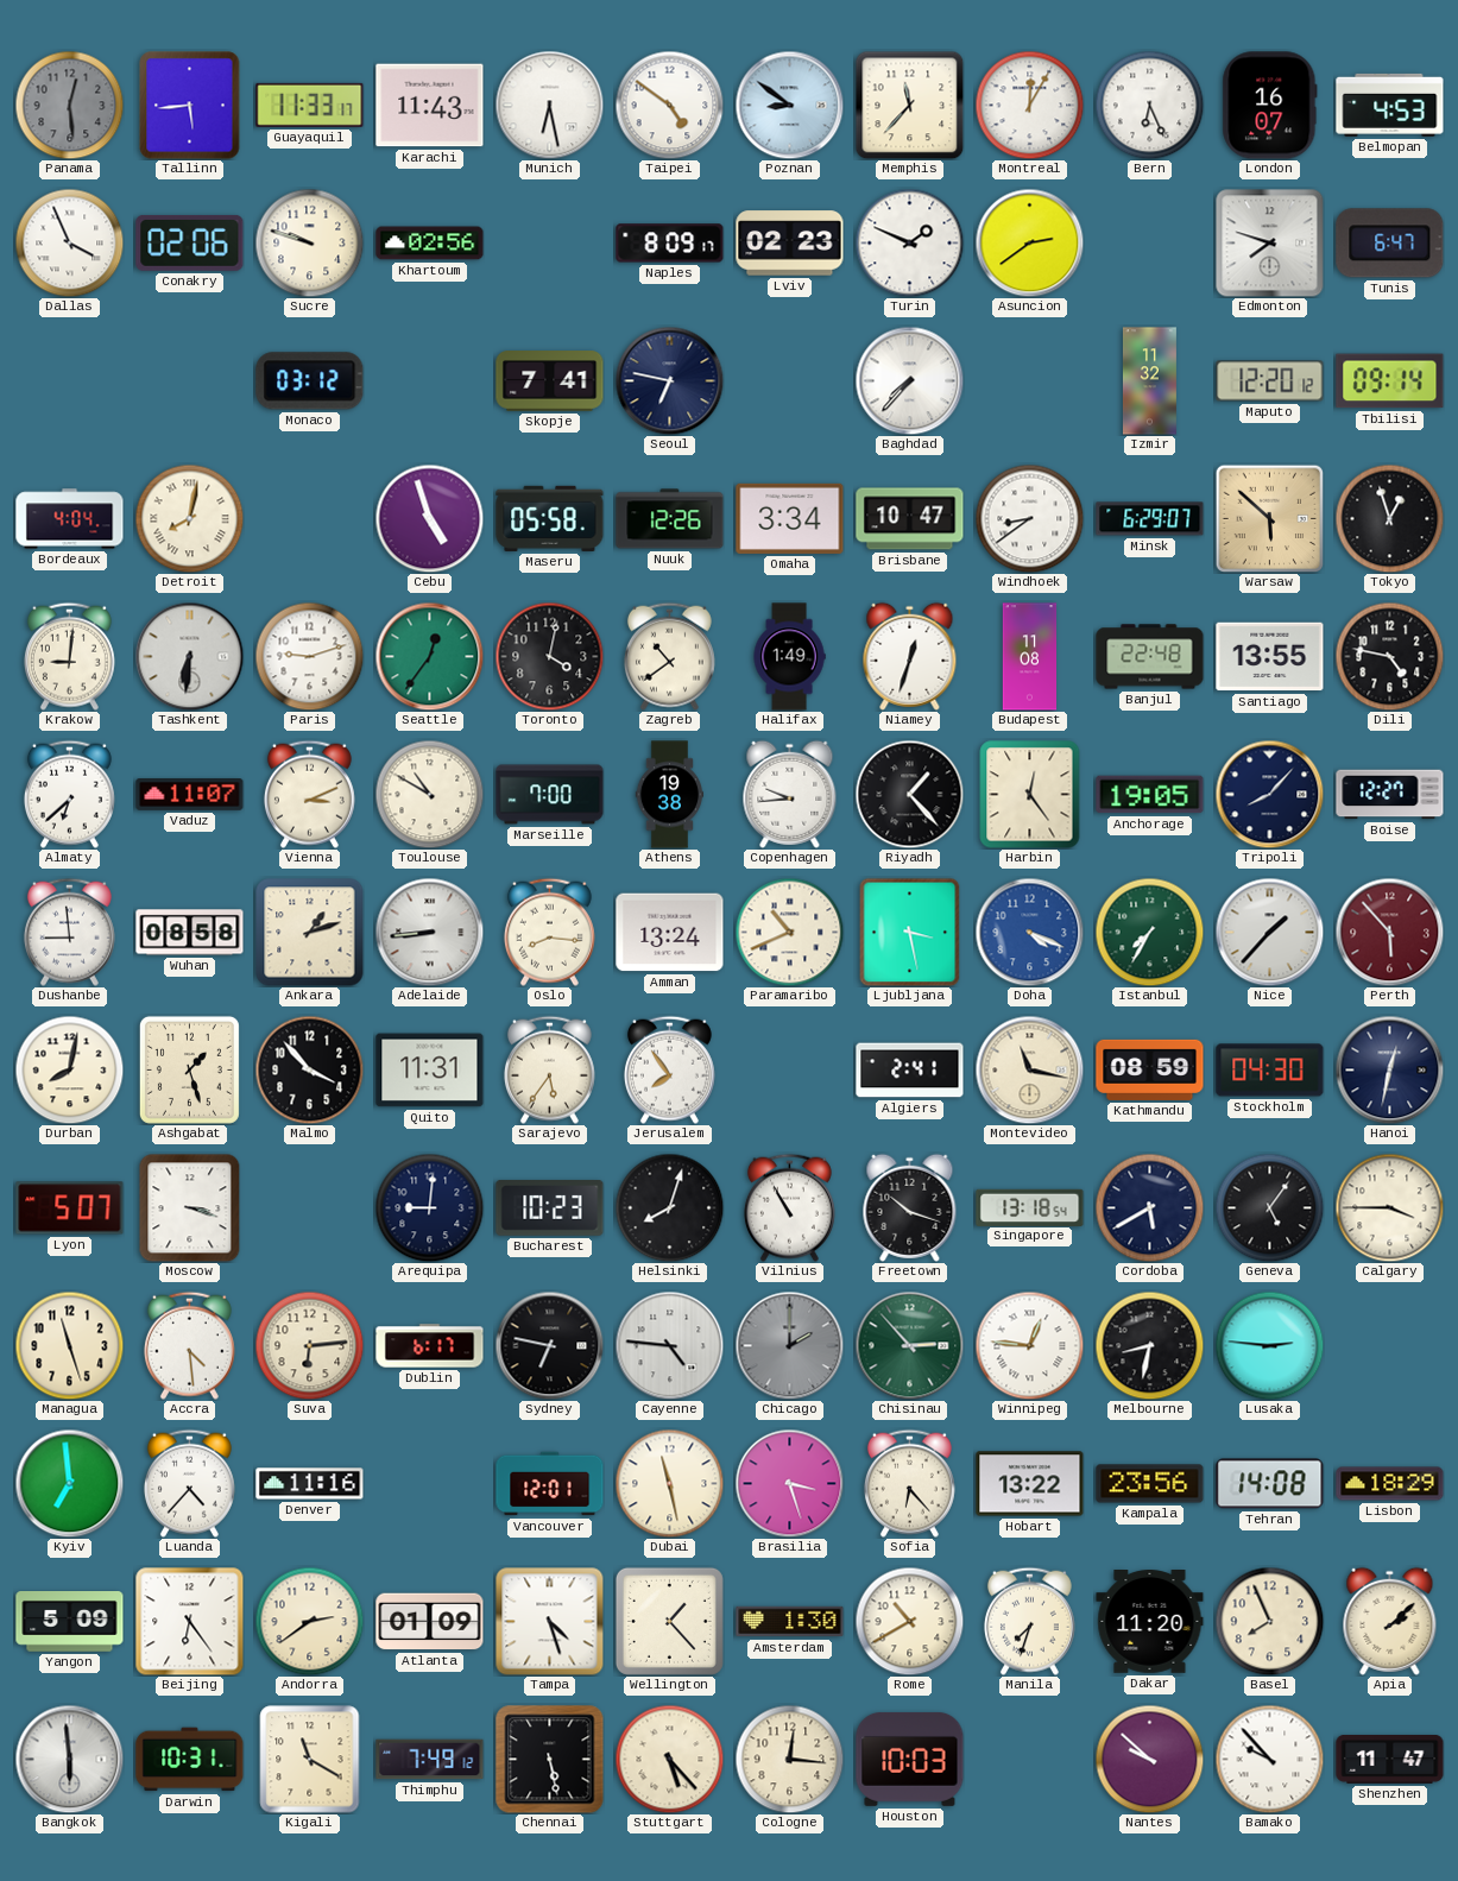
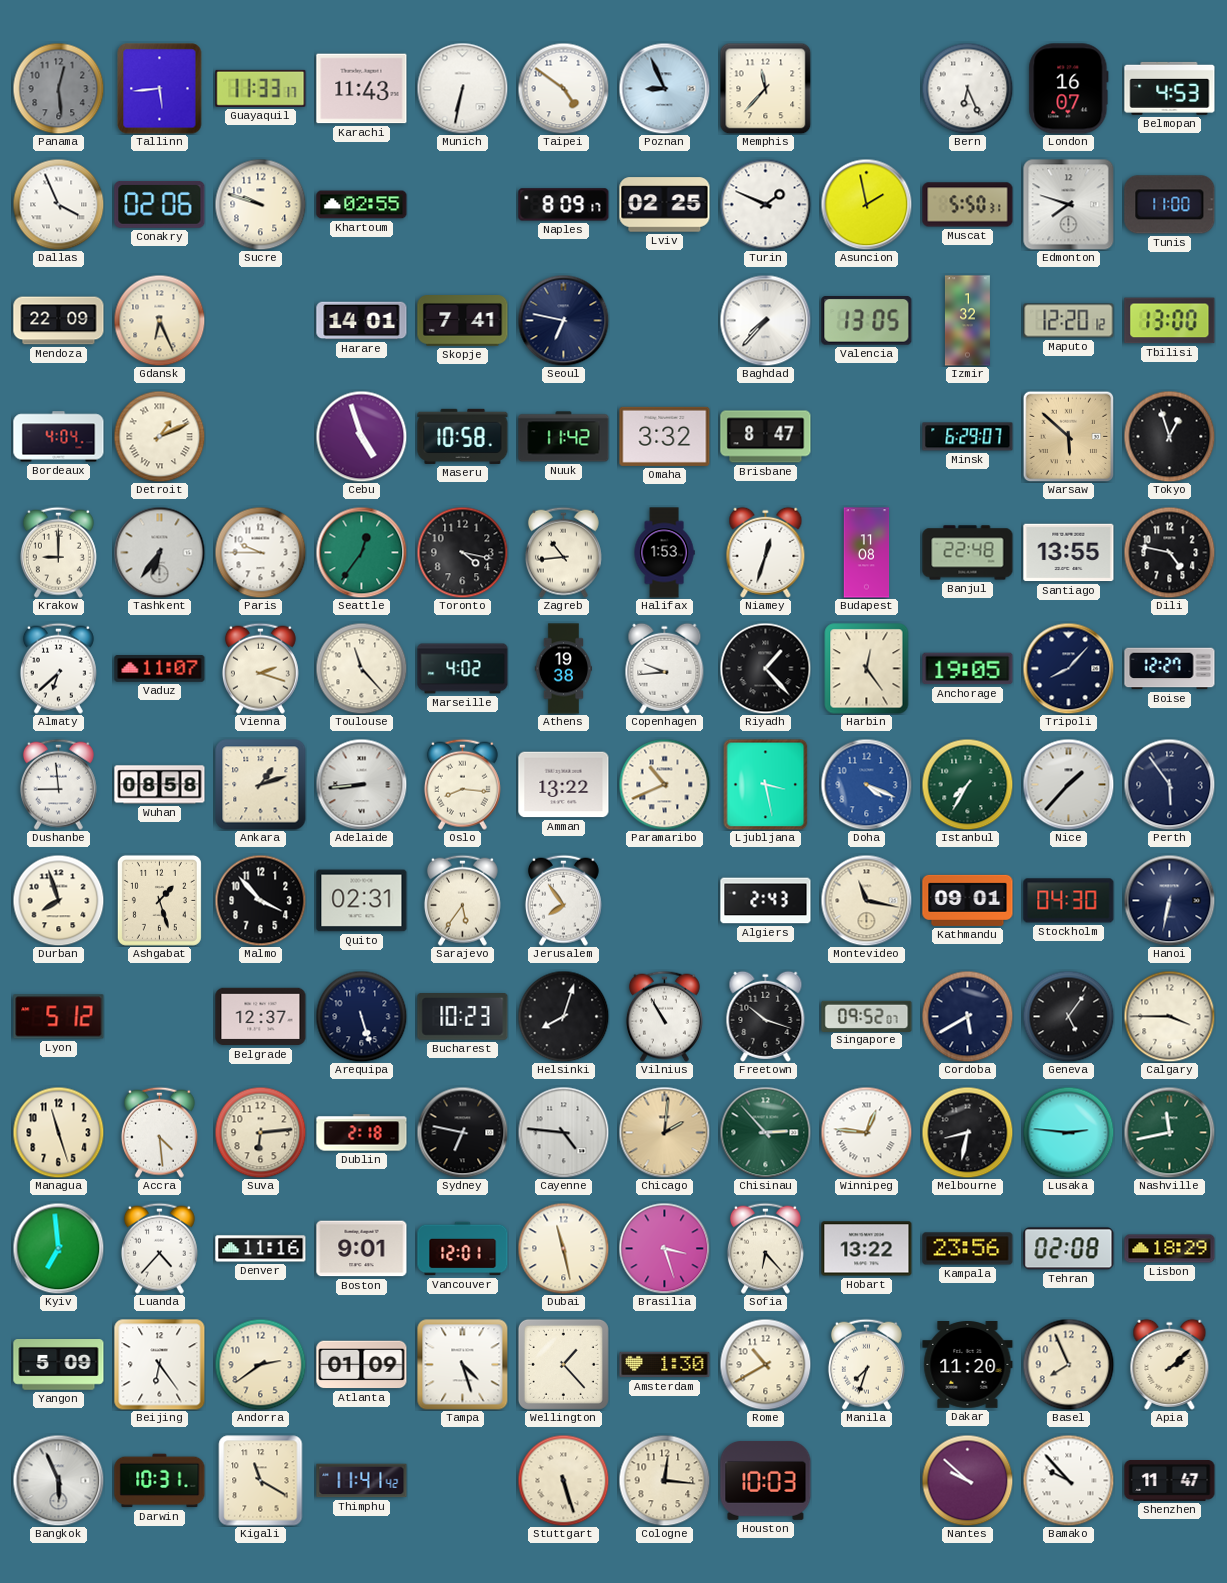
Munich: 6:28 -> 6:32 (462, 88)
Poznan: 8:51 -> 8:56 (664, 88)
Montreal: 12:05 -> none (1029, 105)
Khartoum: 02:56 -> 02:55 (362, 205)
Lviv: 02:23 -> 02:25 (665, 205)
Asuncion: 2:39 -> 1:58 (866, 204)
Muscat: none -> 5:50 (968, 205)
Tunis: 6:47 -> 11:00 (1170, 205)
Mendoza: none -> 22:09 (59, 321)
Gdansk: none -> 6:26 (159, 320)
Monaco: 03:12 -> none (310, 381)
Harare: none -> 14:01 (362, 321)
Valencia: none -> 13:05 (867, 321)
Izmir: 11:32 -> 1:32 (967, 321)
Tbilisi: 09:14 -> 13:00 (1170, 321)
Detroit: 8:02 -> 1:11 (159, 436)
Maseru: 05:58 -> 10:58 (463, 436)
Nuuk: 12:26 -> 11:42 (564, 437)
Omaha: 3:34 -> 3:32 (665, 436)
Brisbane: 10:47 -> 8:47 (766, 437)
Windhoek: 8:39 -> none (1029, 518)
Krakow: 9:01 -> 9:00 (58, 552)
Tashkent: 6:31 -> 6:36 (159, 552)
Paris: 9:12 -> 9:45 (260, 552)
Toronto: 4:02 -> 4:17 (462, 552)
Zagreb: 10:39 -> 10:44 (563, 552)
Halifax: 1:49 -> 1:53 (664, 553)
Vienna: 3:11 -> 2:18 (260, 668)
Toulouse: 10:50 -> 11:23 (361, 668)
Marseille: 7:00 -> 4:02 (463, 669)
Amman: 13:24 -> 13:22 (564, 785)
Perth: 5:53 -> 5:54 (1169, 784)
Perth dial: burgundy -> navy (1169, 784)
Durban: 8:02 -> 7:57 (58, 900)
Quito: 11:31 -> 02:31 (362, 901)
Algiers: 2:41 -> 2:43 (766, 901)
Kathmandu: 08:59 -> 09:01 (968, 900)
Hanoi: 12:32 -> 6:32 (1169, 900)
Lyon: 5:07 -> 5:12 (59, 1017)
Moscow: 3:18 -> none (190, 1207)
Belgrade: none -> 12:37 (261, 1017)
Arequipa: 9:01 -> 5:27 (361, 1016)
Singapore: 13:18 -> 09:52 (867, 1016)
Dublin: 6:17 -> 2:18 (362, 1133)
Chicago: 2:00 -> 2:01 (664, 1132)
Chicago dial: grey -> champagne (664, 1132)
Nashville: none -> 11:43 (1169, 1132)
Boston: none -> 9:01 (362, 1249)
Tehran: 14:08 -> 02:08 (1069, 1249)
Bangkok: 5:59 -> 5:56 (58, 1480)
Thimphu: 7:49 -> 11:41 (362, 1481)
Chennai: 5:28 -> none (550, 1760)
Stuttgart: 5:23 -> 5:27 (563, 1480)
